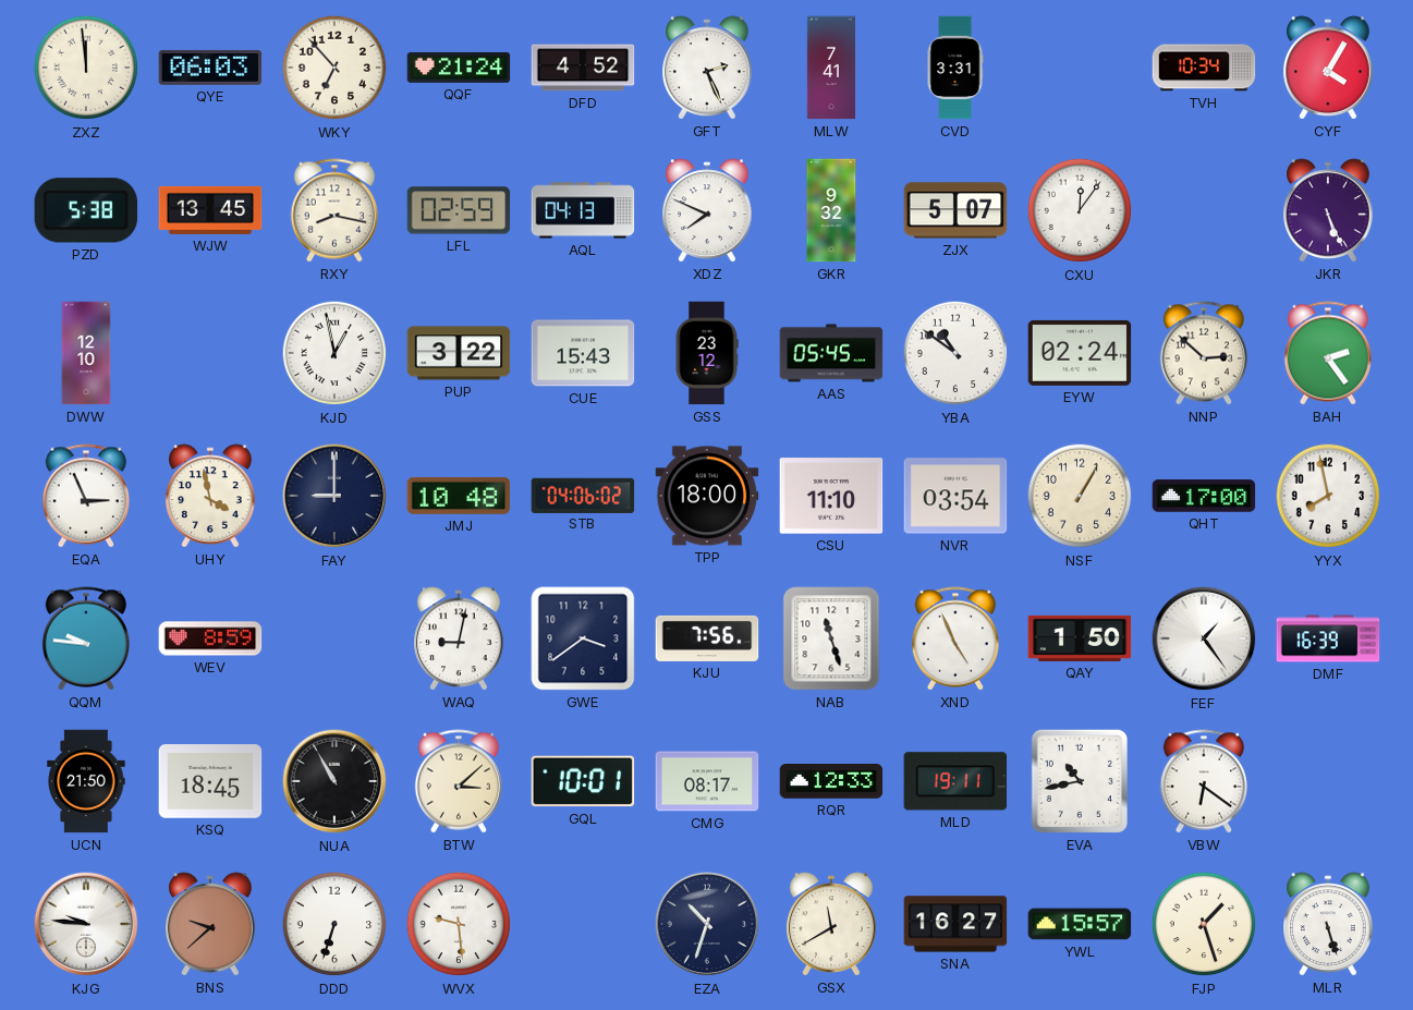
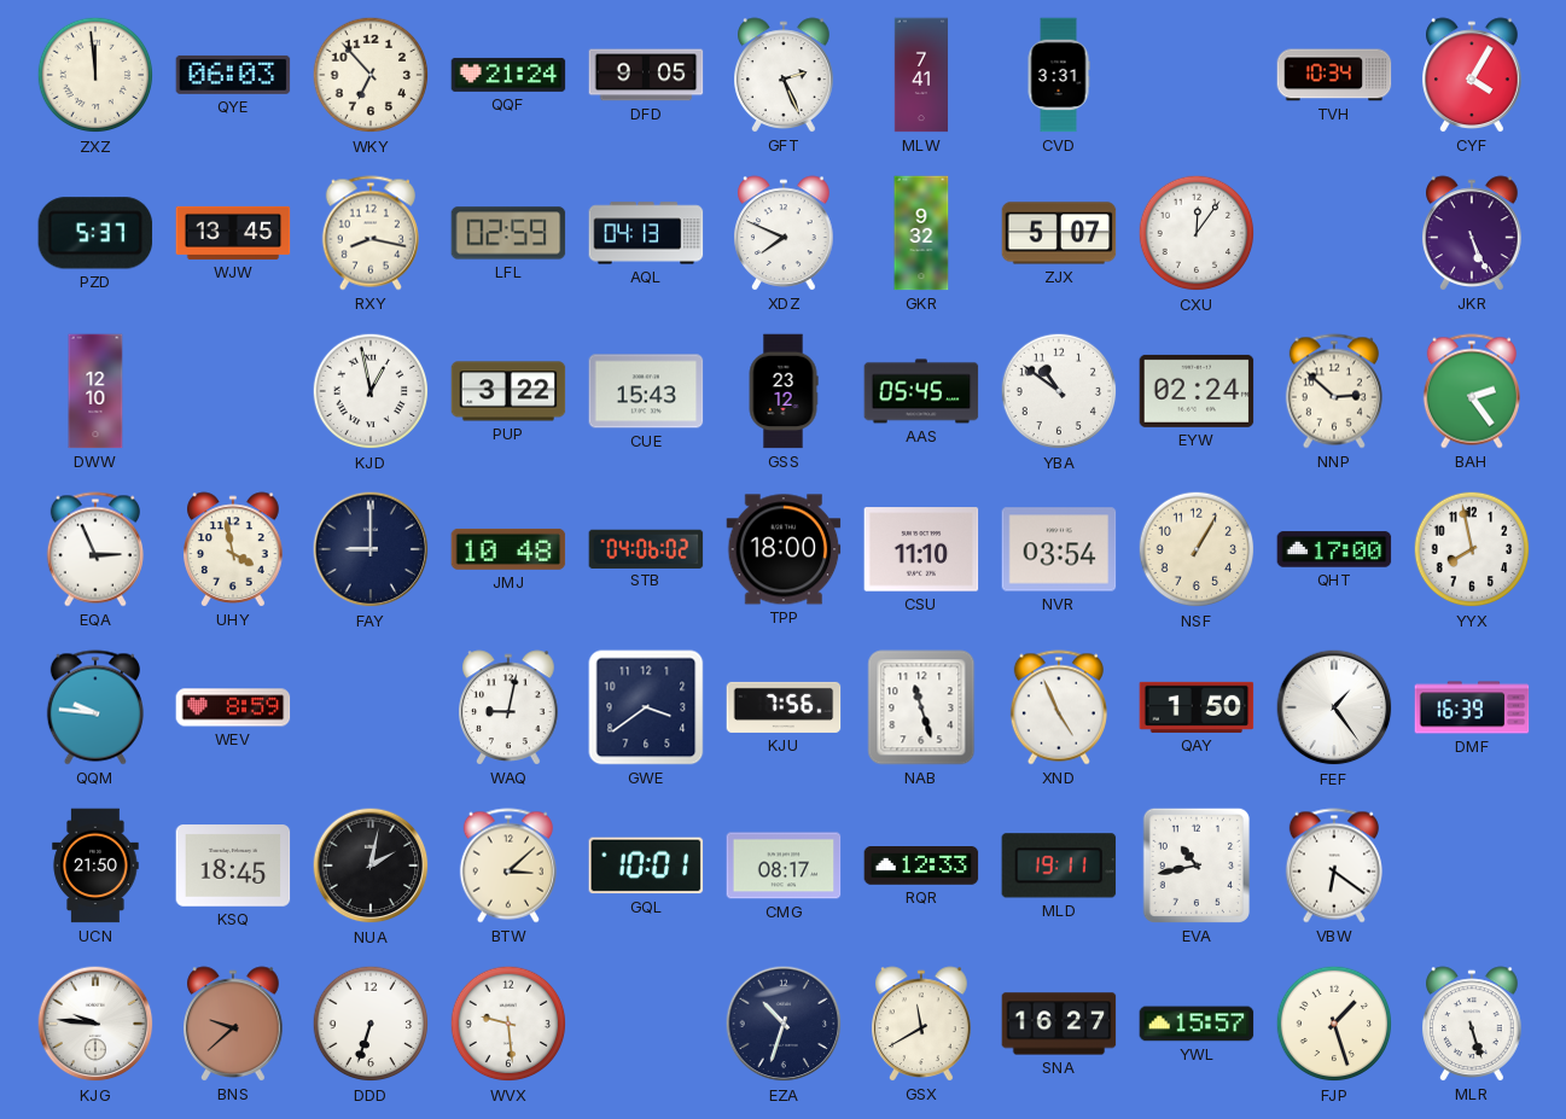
DFD: 4:52 -> 9:05 (646, 75)
PZD: 5:38 -> 5:37 (95, 233)
NUA: 10:55 -> 2:02 (371, 866)
